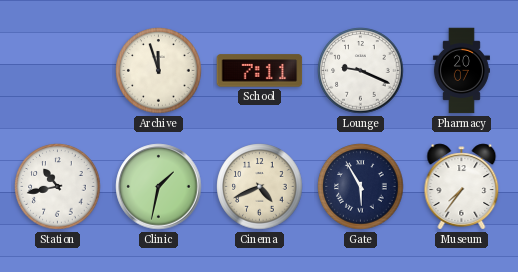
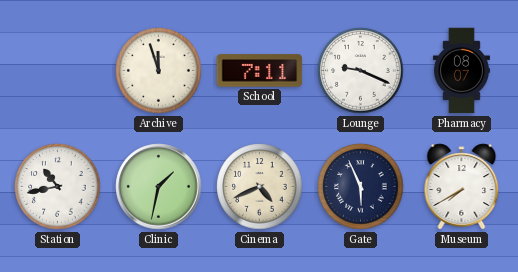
Pharmacy: 20:07 -> 08:07 (461, 71)
Gate: 5:55 -> 5:56 (361, 187)
Museum: 7:36 -> 7:40 (462, 187)
